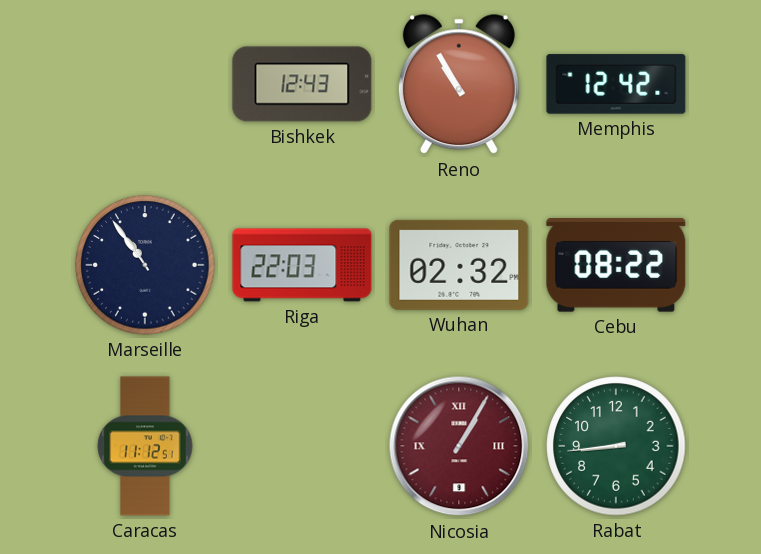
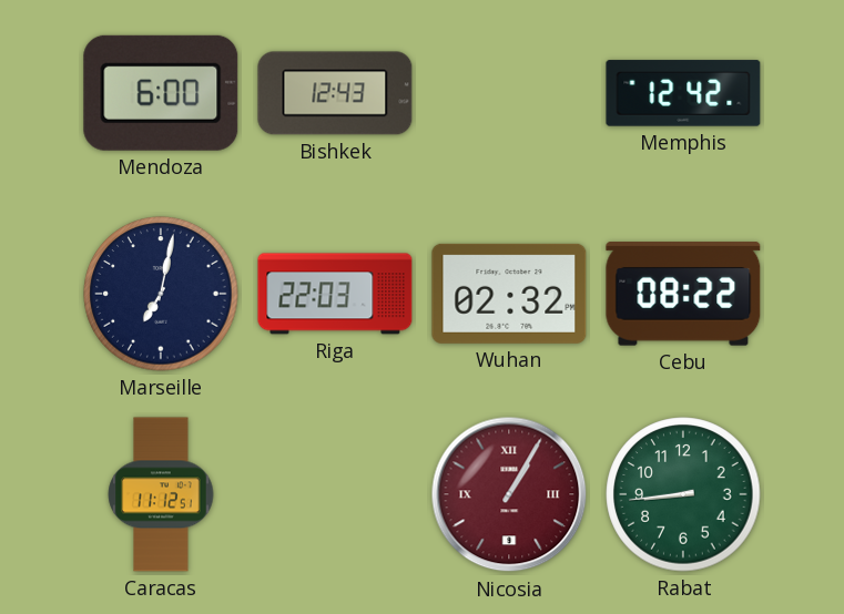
Mendoza: none -> 6:00 (161, 93)
Reno: 10:55 -> none (459, 85)
Marseille: 10:54 -> 7:02 (161, 294)
